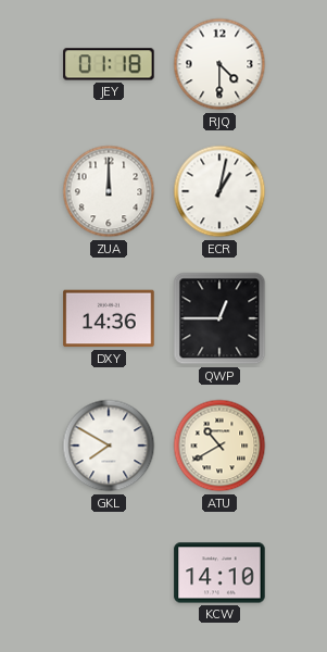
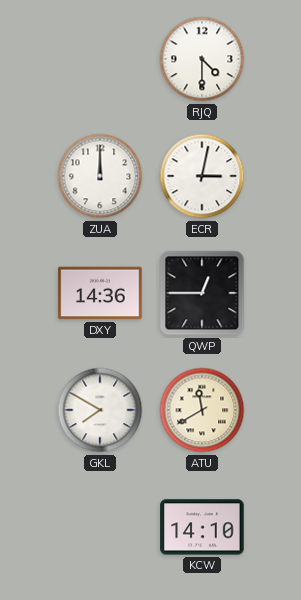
JEY: 01:18 -> none (109, 64)
ECR: 1:02 -> 3:02 (202, 176)
ATU: 10:40 -> 11:40 (202, 410)
